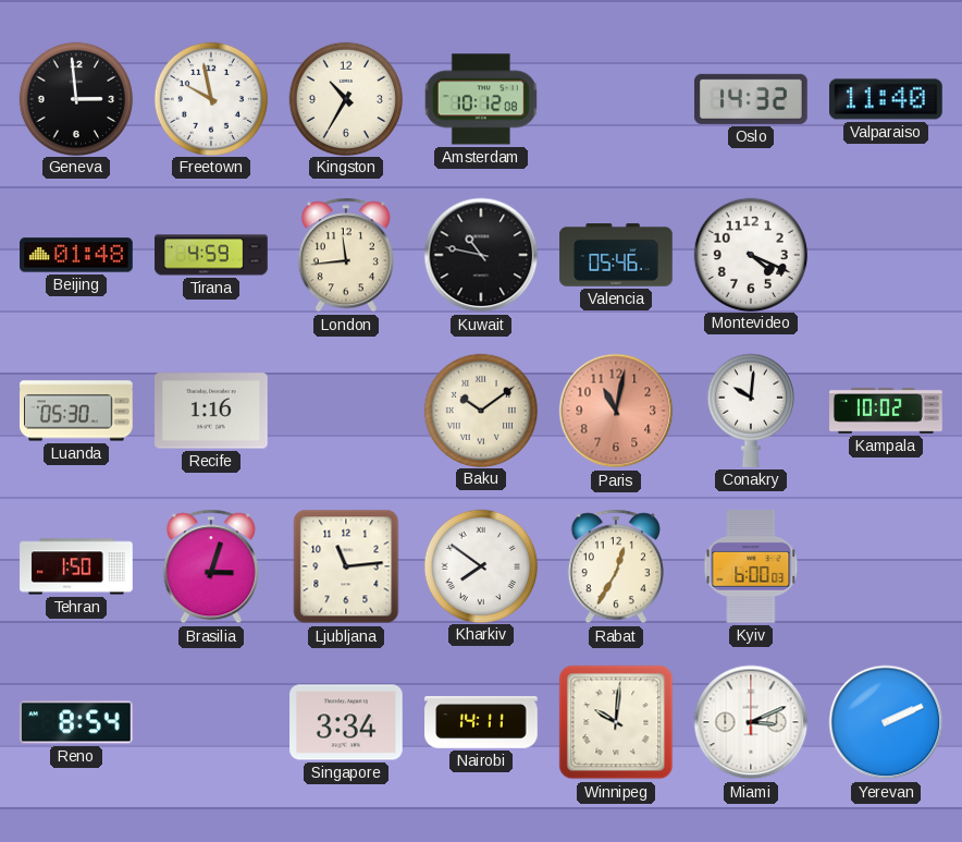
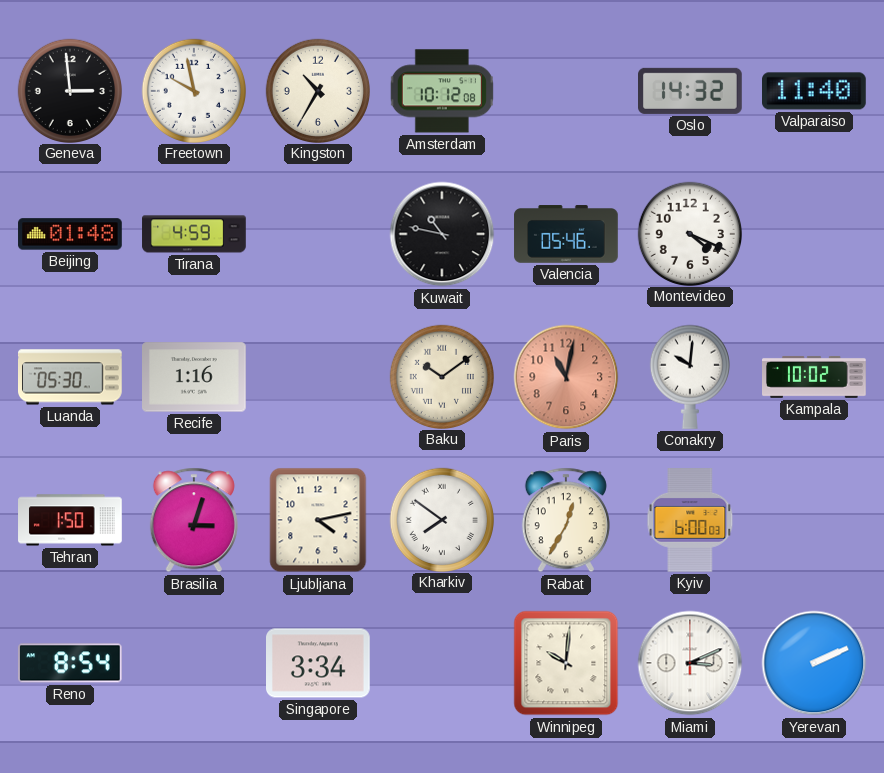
London: 11:44 -> none (346, 255)
Ljubljana: 11:14 -> 4:13 (318, 520)
Nairobi: 14:11 -> none (481, 722)
